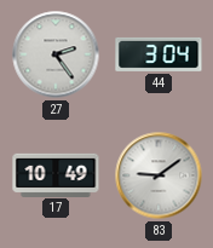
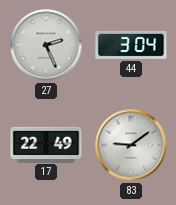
27: 2:24 -> 2:26 (46, 45)
17: 10:49 -> 22:49 (46, 144)
